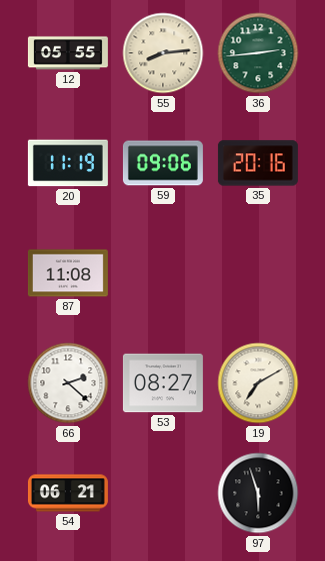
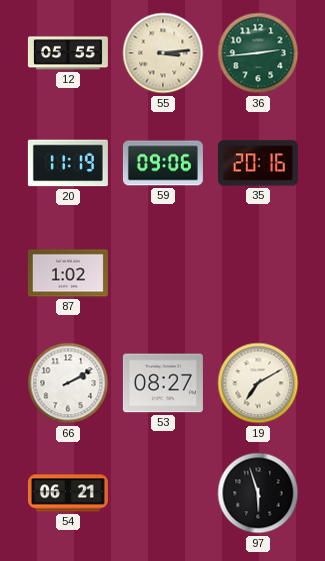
55: 8:14 -> 3:14 (163, 53)
87: 11:08 -> 1:02 (68, 273)
66: 2:22 -> 2:10 (68, 383)
